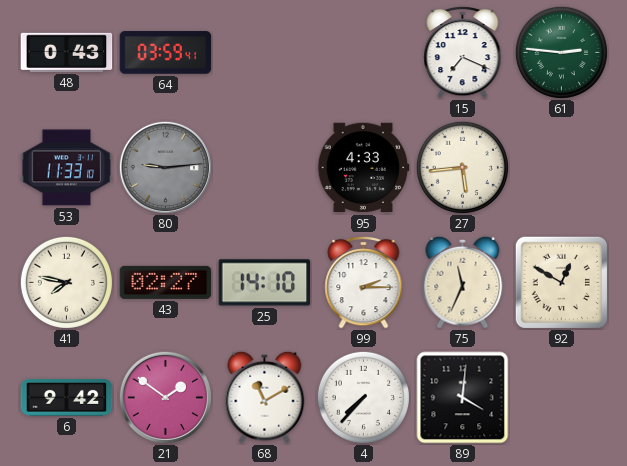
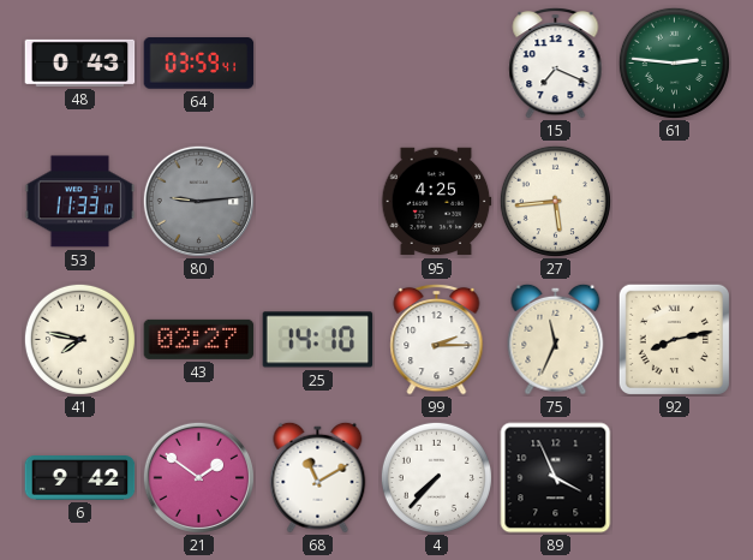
95: 4:33 -> 4:25 (436, 202)
92: 12:50 -> 8:13 (674, 339)
89: 4:01 -> 3:56 (556, 478)
